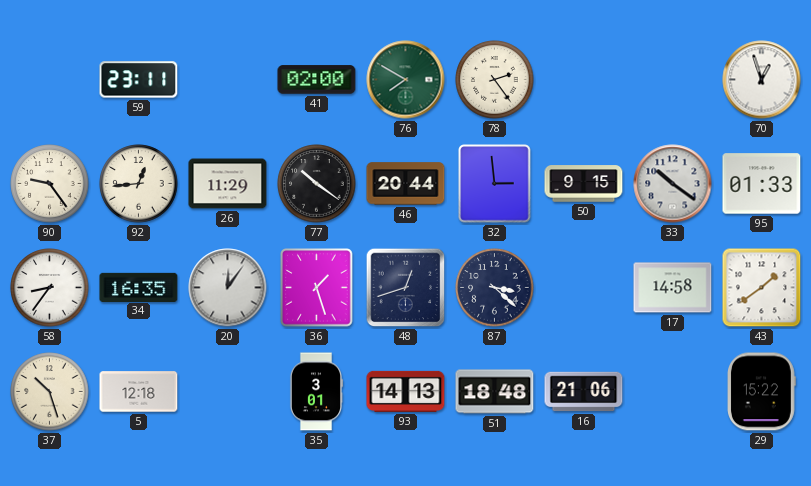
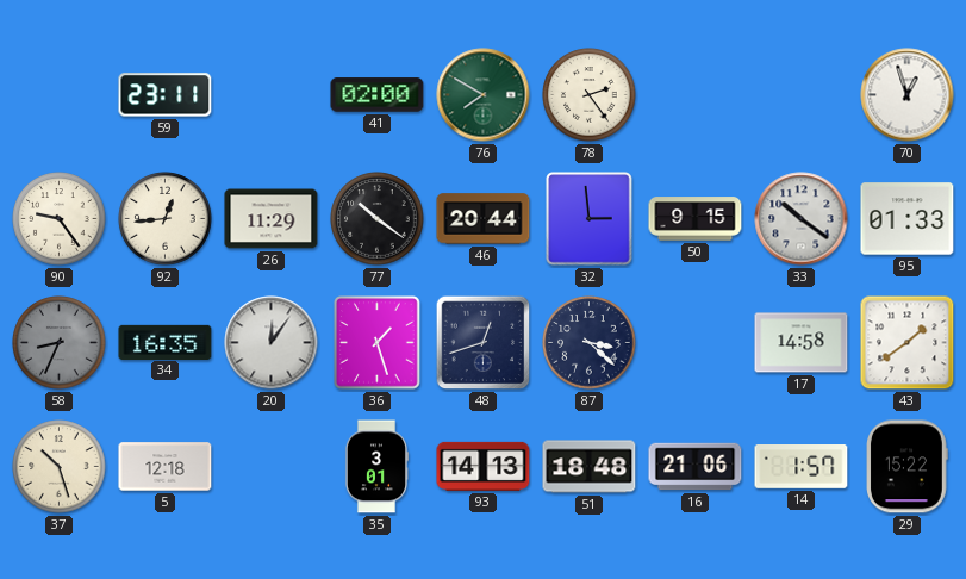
58: 8:36 -> 8:34 (60, 343)
58 dial: white -> grey (60, 343)
14: none -> 1:57 (802, 467)
